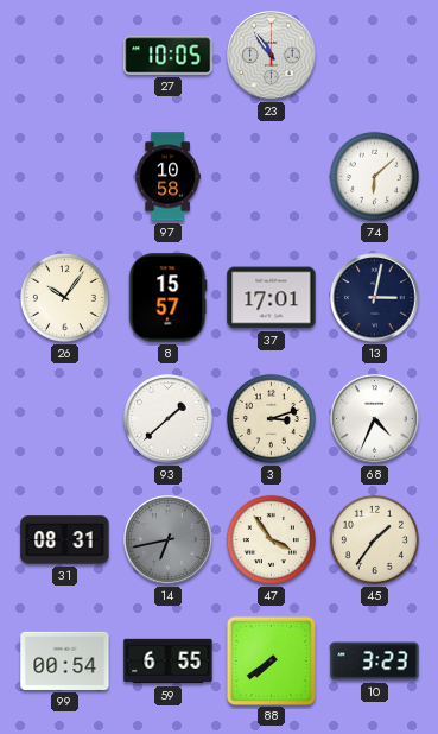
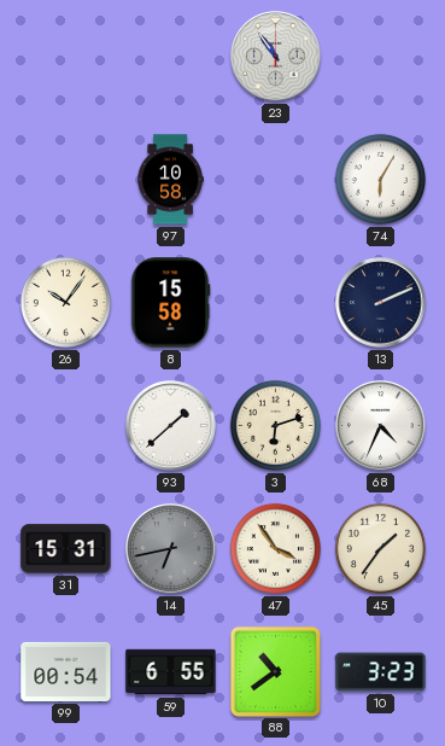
27: 10:05 -> none (169, 56)
74: 6:08 -> 6:05 (380, 179)
8: 15:57 -> 15:58 (170, 303)
37: 17:01 -> none (272, 298)
13: 3:02 -> 2:11 (381, 303)
3: 3:12 -> 6:12 (275, 425)
31: 08:31 -> 15:31 (66, 549)
88: 7:39 -> 10:39 (275, 671)
